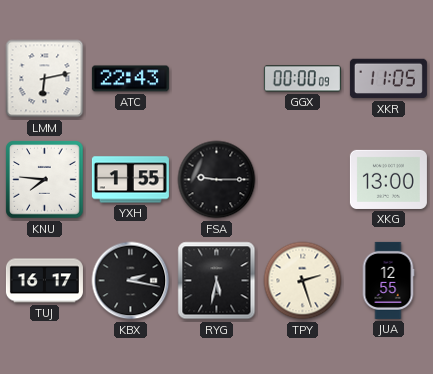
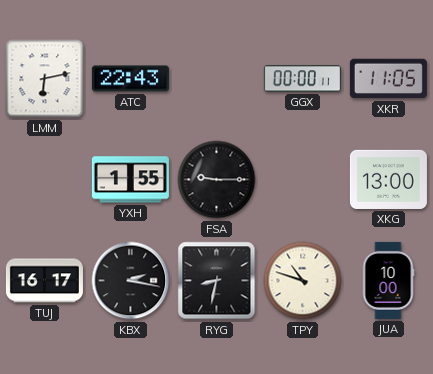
GGX: 00:00:09 -> 00:00:11 (302, 79)
KNU: 7:46 -> none (45, 180)
RYG: 5:32 -> 8:32 (217, 281)
TPY: 2:27 -> 10:48 (303, 281)
JUA: 12:55 -> 10:00 (388, 280)
